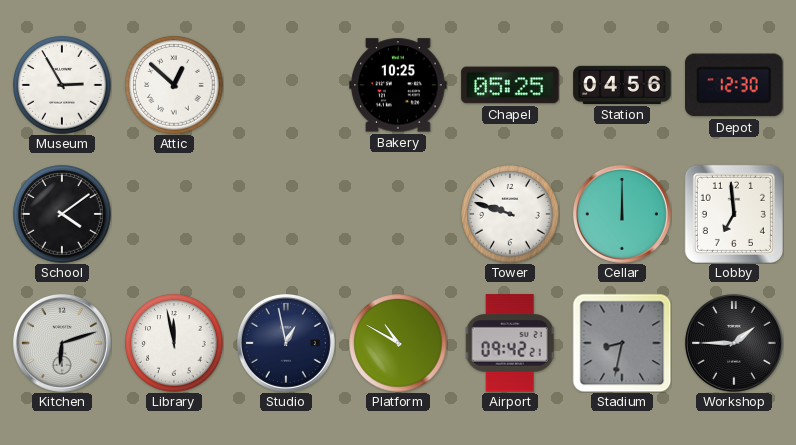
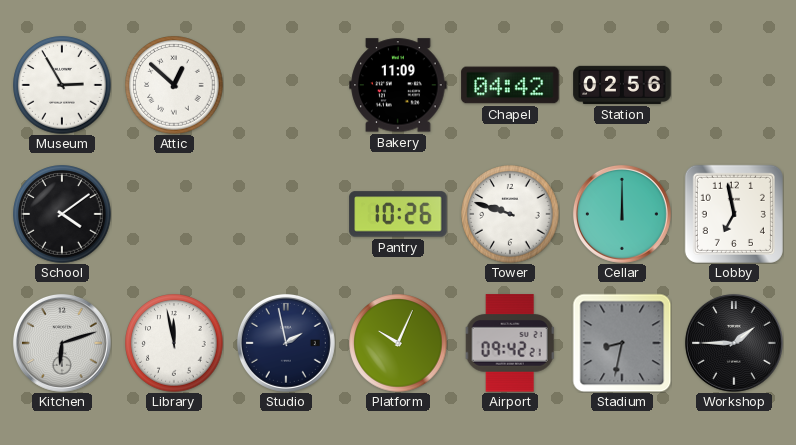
Bakery: 10:25 -> 11:09 (398, 85)
Chapel: 05:25 -> 04:42 (510, 85)
Station: 04:56 -> 02:56 (622, 85)
Depot: 12:30 -> none (735, 85)
Pantry: none -> 10:26 (398, 214)
Lobby: 6:59 -> 6:58 (734, 214)
Studio: 12:58 -> 1:58 (286, 343)
Platform: 10:50 -> 10:04 (398, 343)
